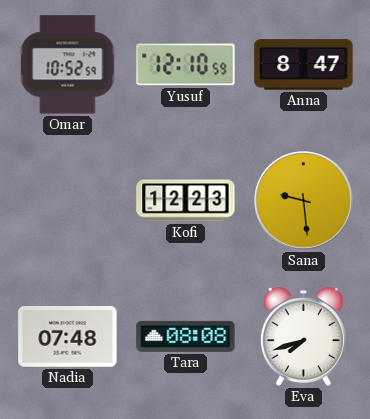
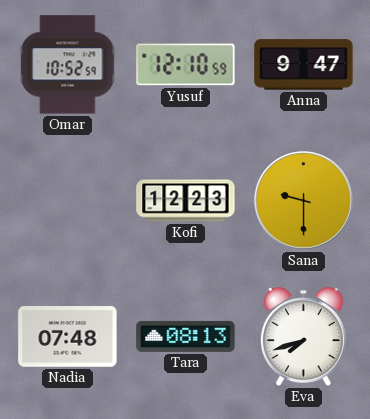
Anna: 8:47 -> 9:47 (304, 65)
Sana: 9:29 -> 9:30 (304, 201)
Tara: 08:08 -> 08:13 (186, 336)
